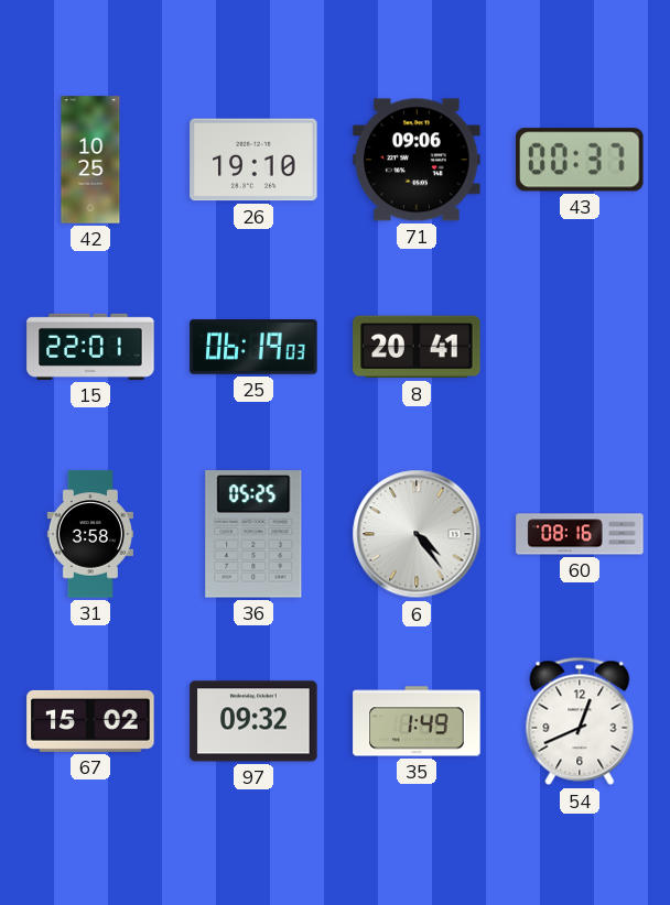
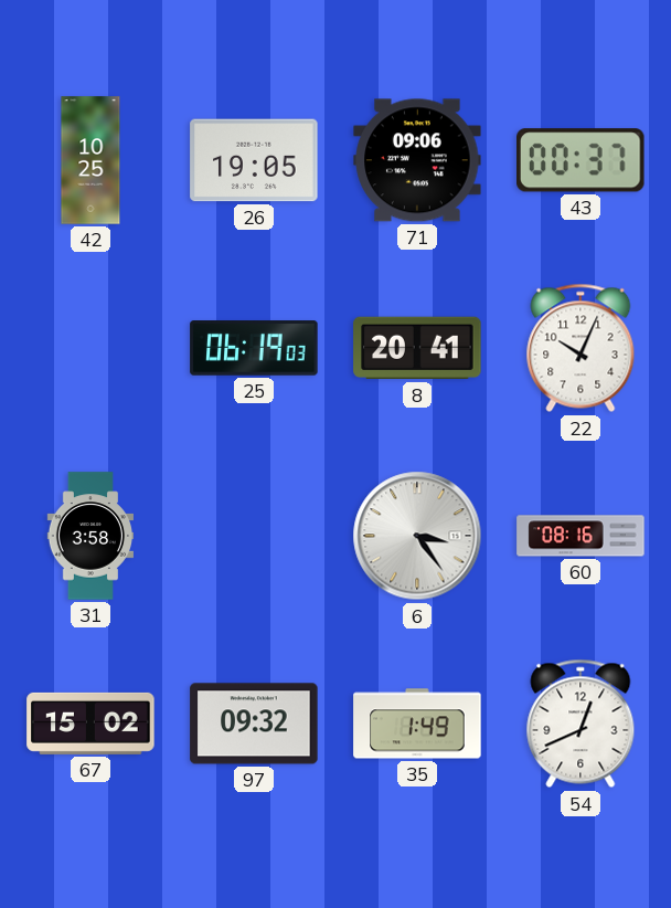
26: 19:10 -> 19:05 (254, 160)
15: 22:01 -> none (90, 347)
22: none -> 10:04 (581, 348)
36: 05:25 -> none (253, 534)
6: 4:24 -> 3:24 (417, 536)
